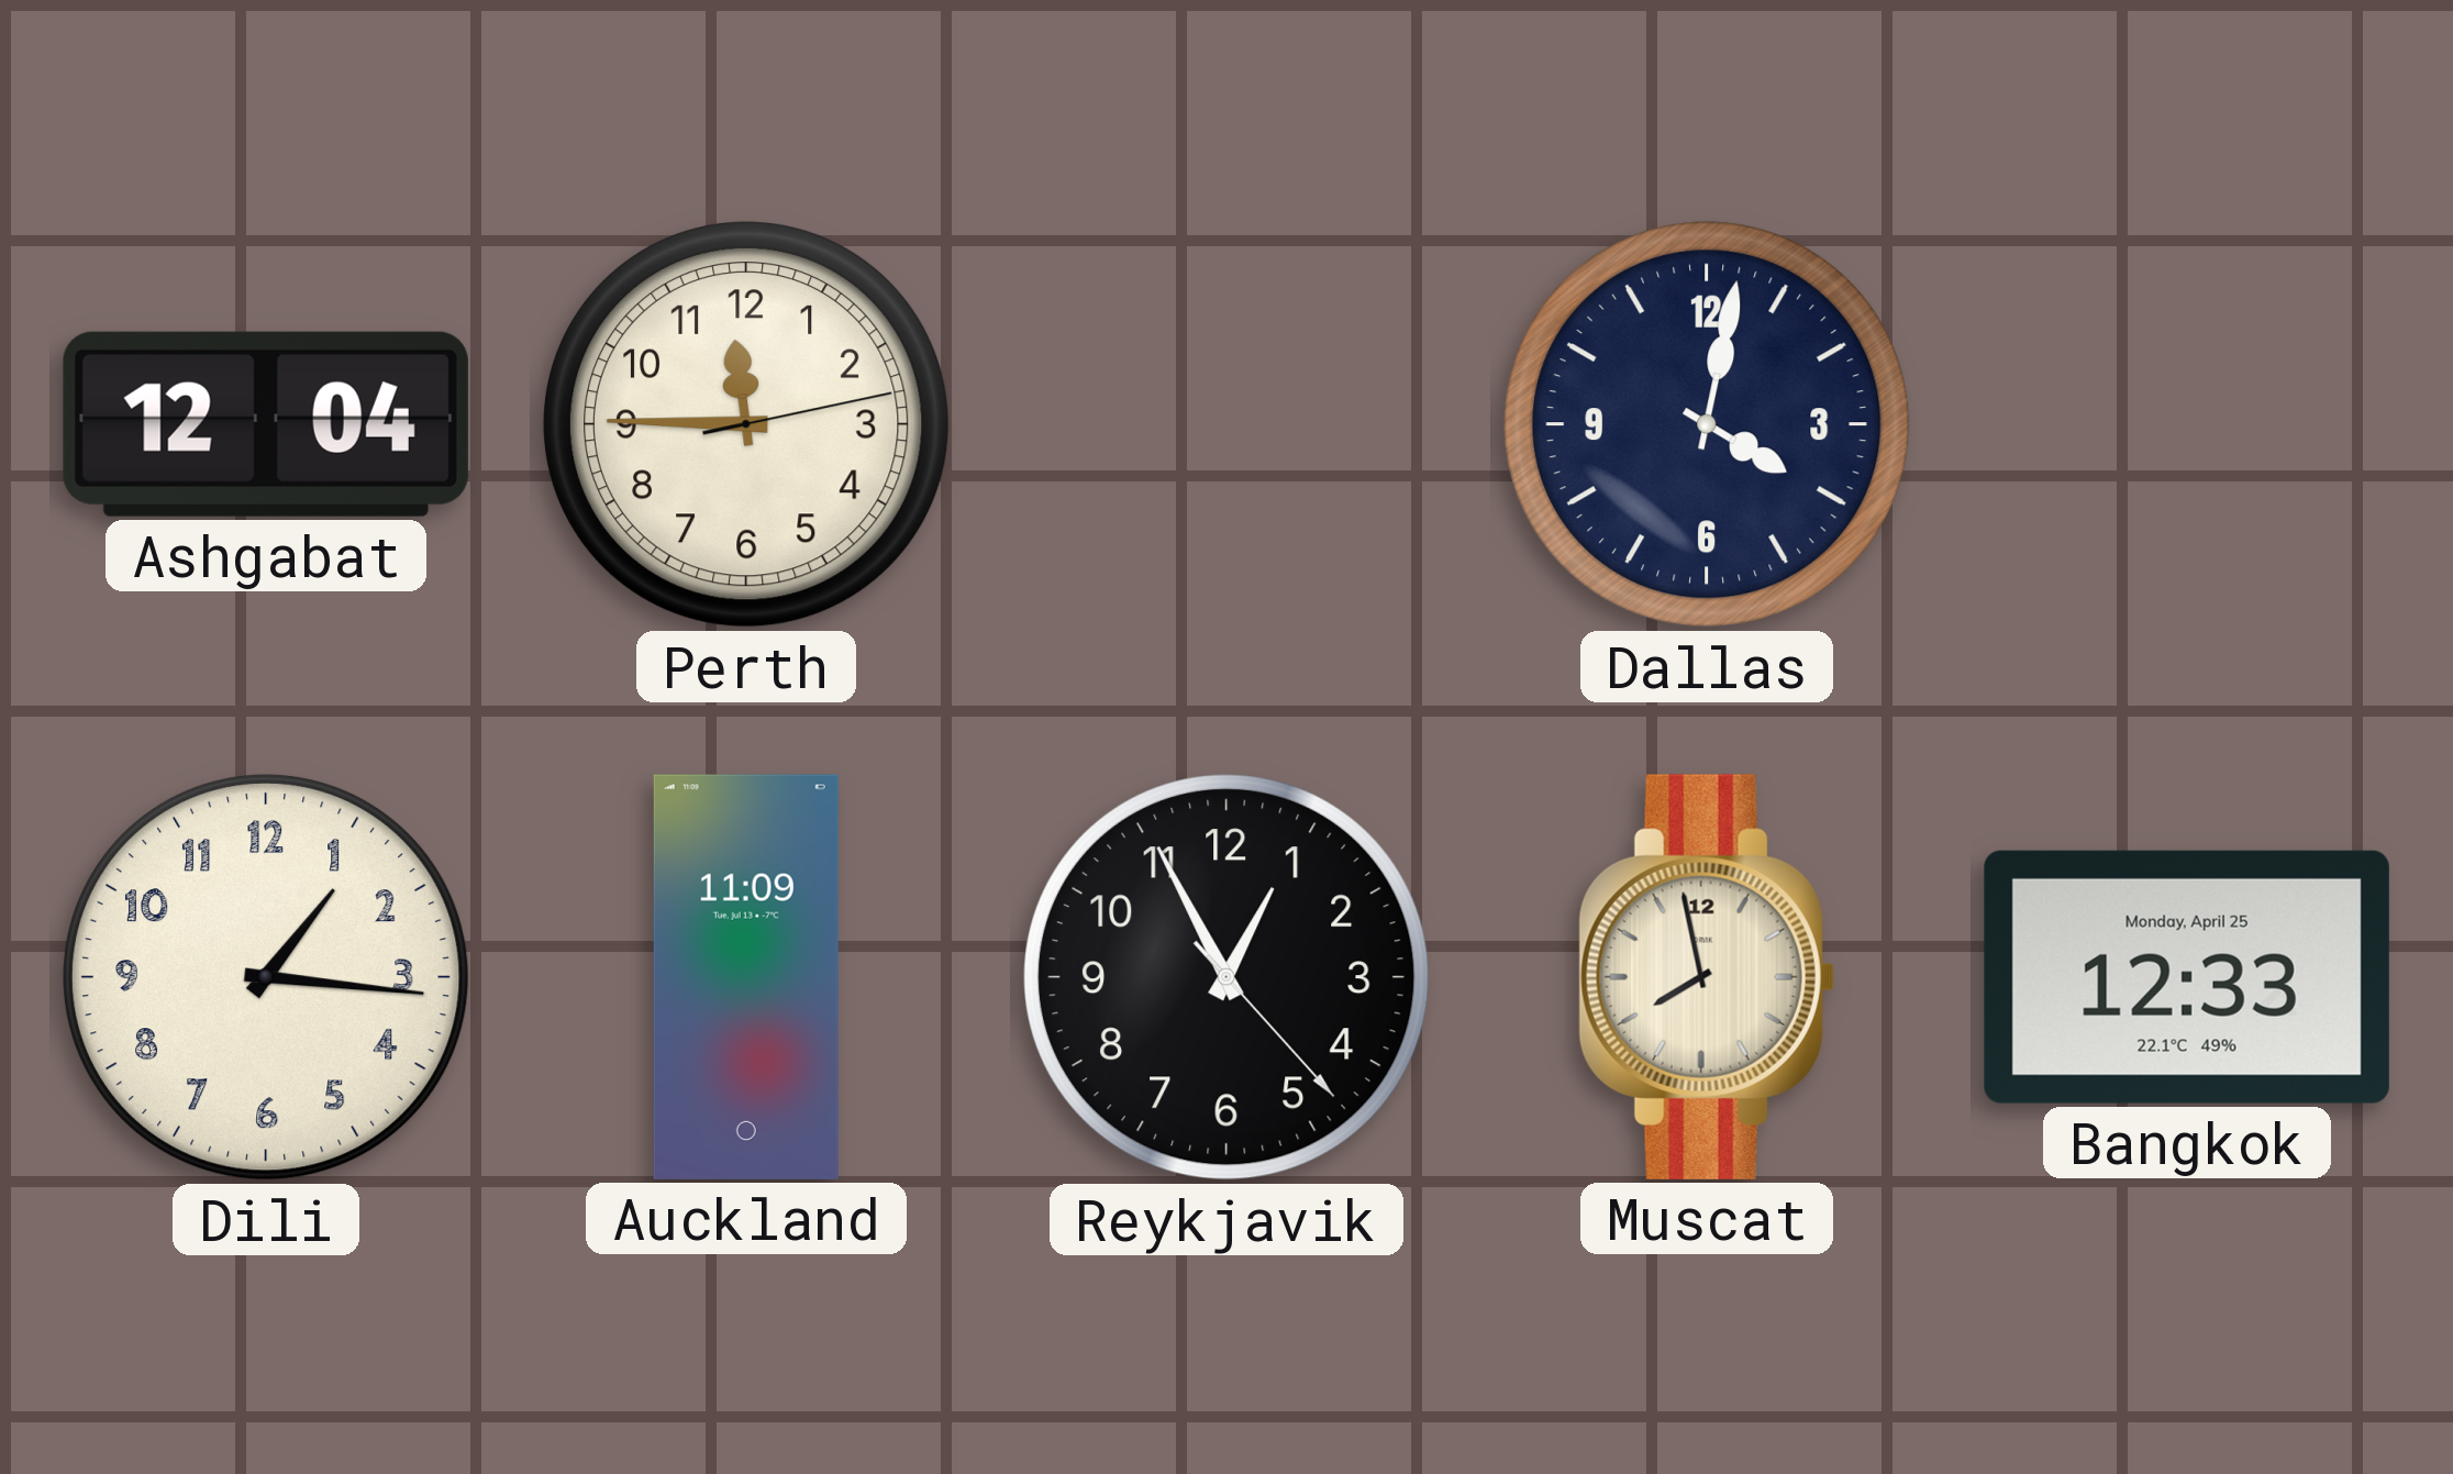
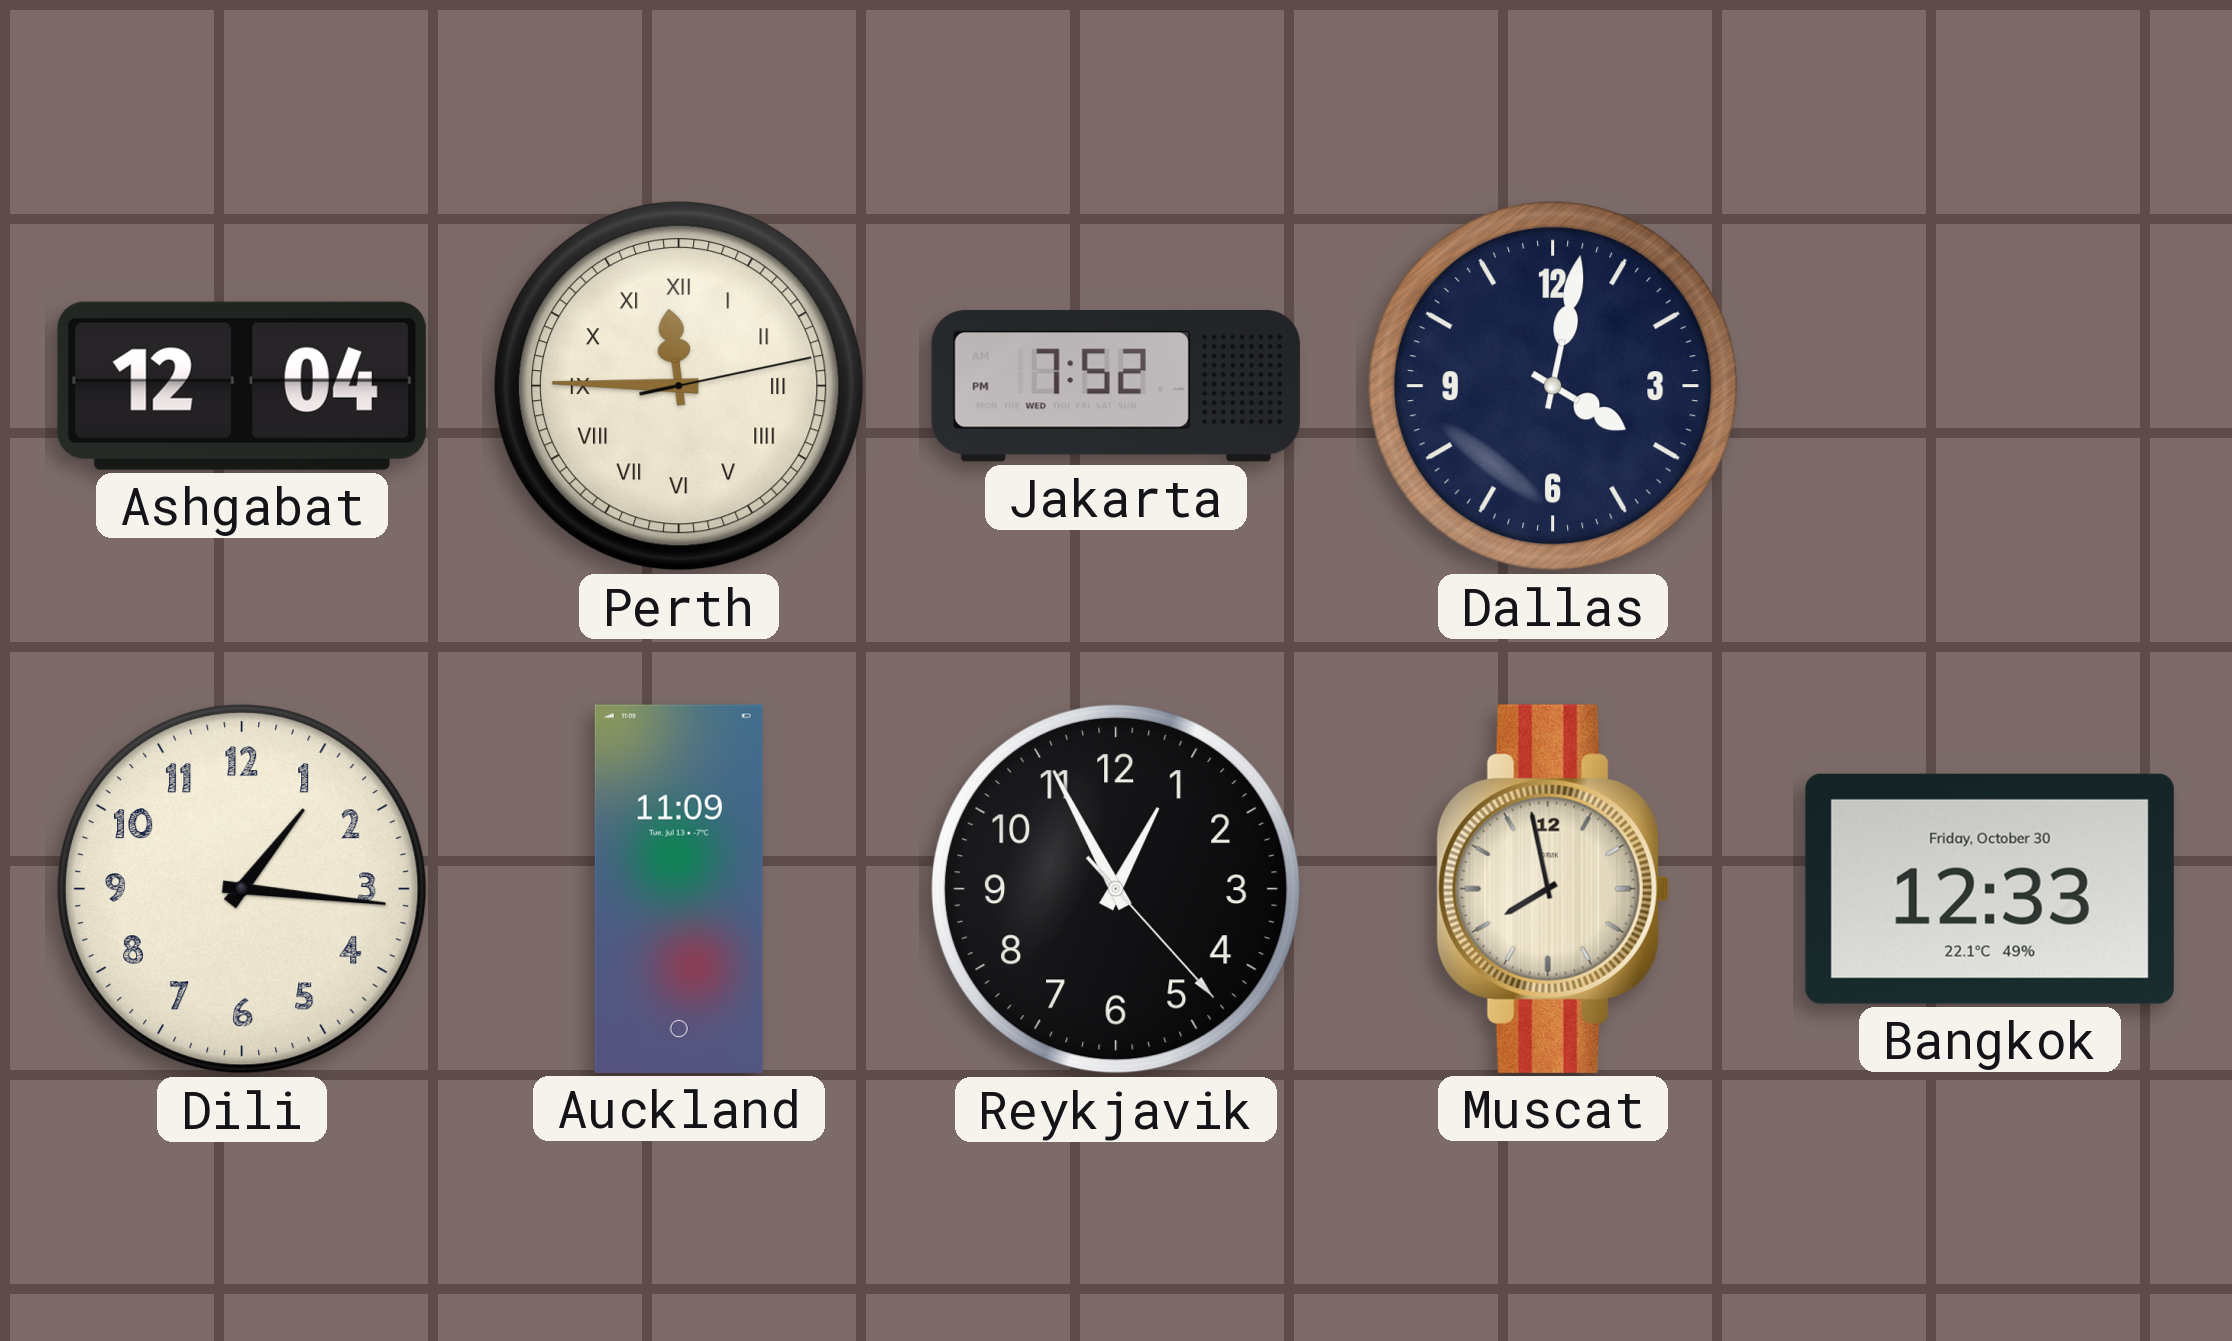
Perth numerals: Arabic -> Roman (679, 386)
Jakarta: none -> 7:52 (1116, 386)
Bangkok date: Monday, April 25 -> Friday, October 30 (1990, 889)
